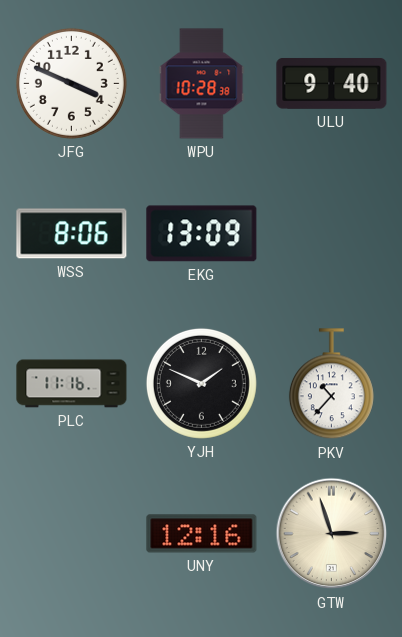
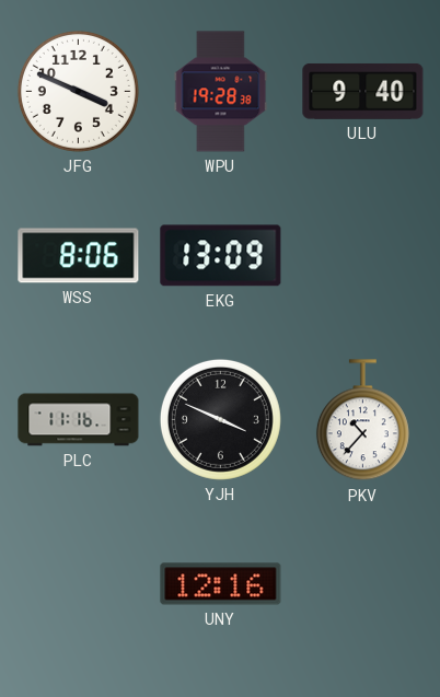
WPU: 10:28 -> 19:28 (221, 92)
YJH: 1:49 -> 3:49 (220, 419)
GTW: 2:57 -> none (332, 534)
